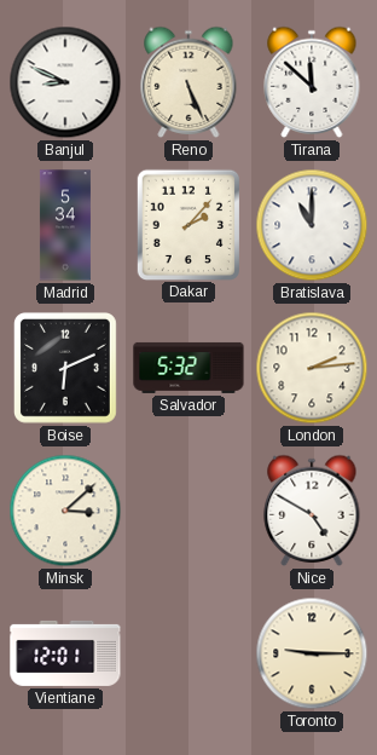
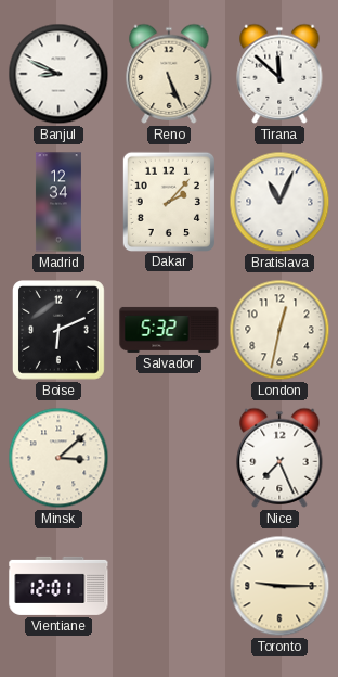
Madrid: 5:34 -> 12:34 (58, 202)
Bratislava: 11:00 -> 11:04 (279, 202)
London: 2:14 -> 12:32 (279, 330)
Nice: 4:50 -> 7:26 (279, 458)
